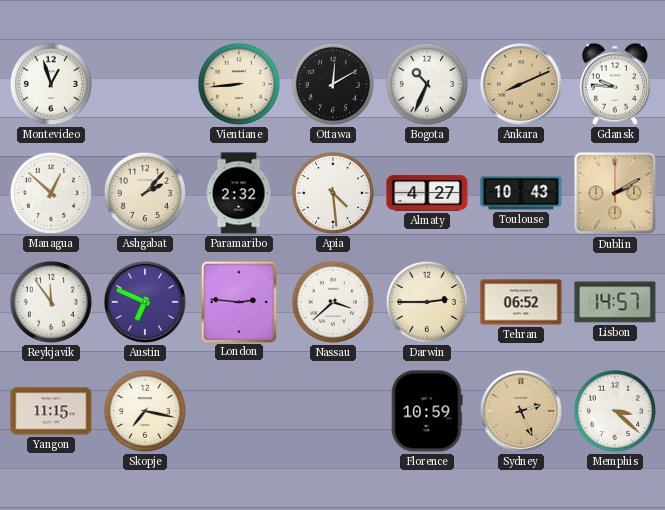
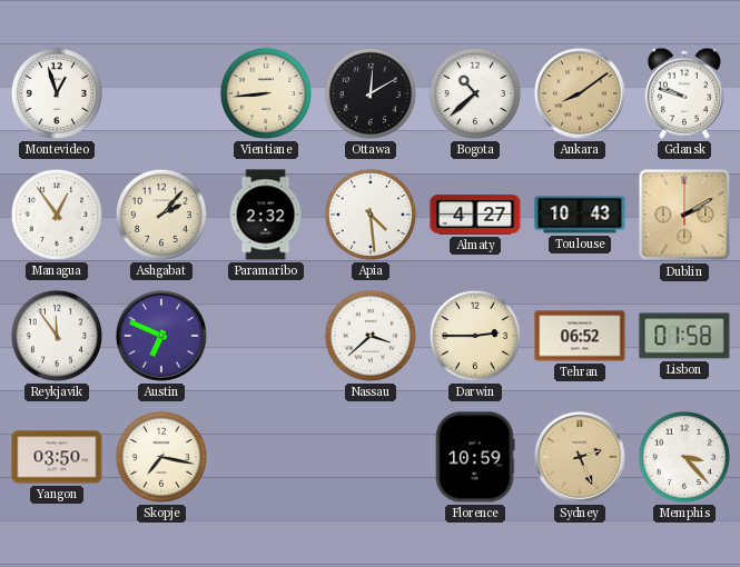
Bogota: 10:34 -> 10:38 (475, 93)
Ankara: 8:11 -> 8:09 (580, 93)
Gdansk: 9:46 -> 9:48 (684, 93)
Managua: 12:52 -> 12:54 (57, 215)
London: 2:46 -> none (238, 301)
Lisbon: 14:57 -> 01:58 (684, 336)
Yangon: 11:15 -> 03:50 (57, 457)
Memphis: 3:22 -> 3:23 (684, 457)
